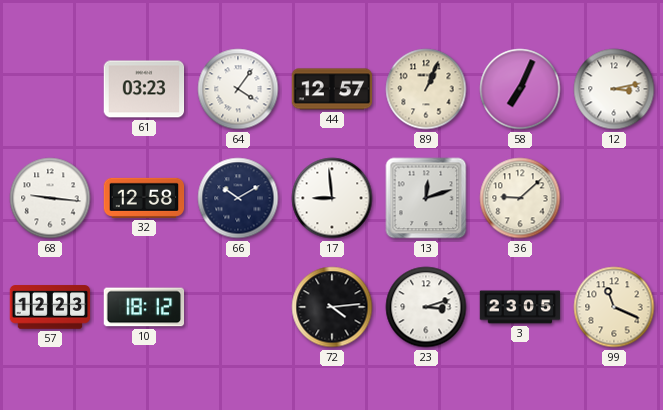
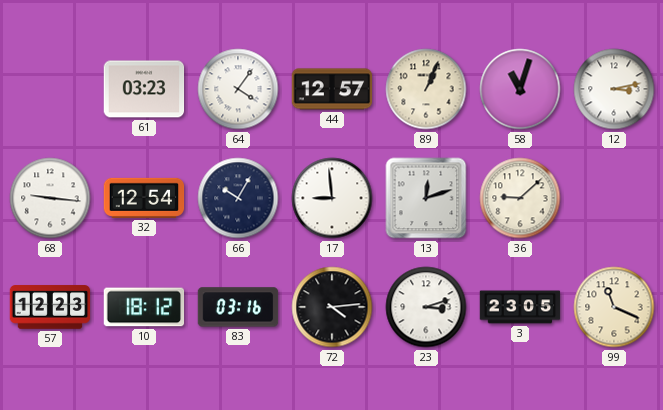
58: 7:04 -> 11:03 (520, 89)
32: 12:58 -> 12:54 (144, 198)
66: 10:10 -> 10:05 (238, 198)
83: none -> 03:16 (238, 307)
